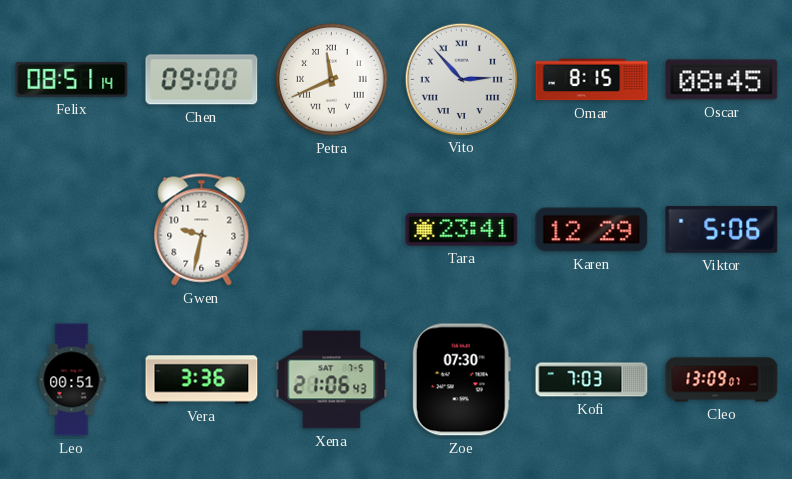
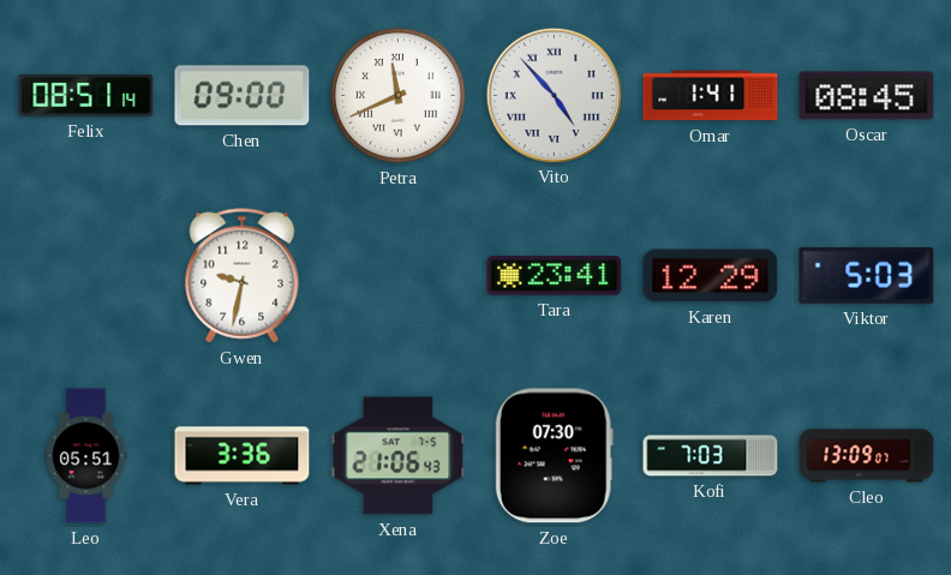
Vito: 2:53 -> 4:53 (554, 95)
Omar: 8:15 -> 1:41 (711, 96)
Viktor: 5:06 -> 5:03 (867, 275)
Leo: 00:51 -> 05:51 (86, 456)
